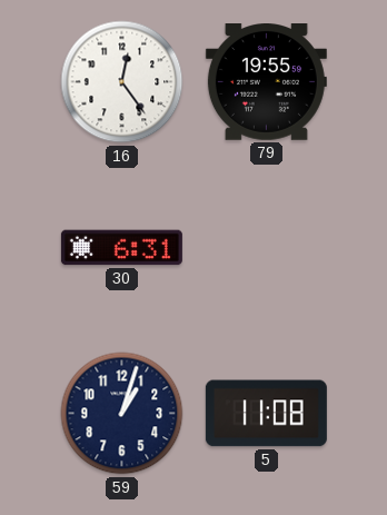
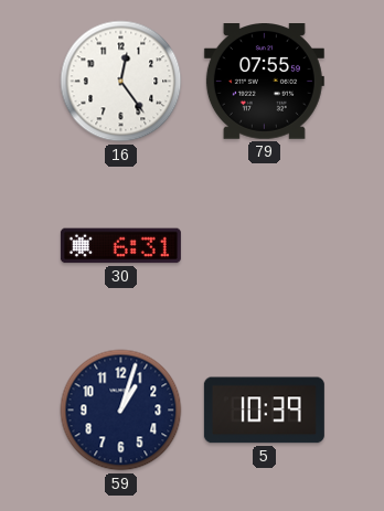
79: 19:55 -> 07:55 (264, 82)
5: 11:08 -> 10:39 (264, 411)
